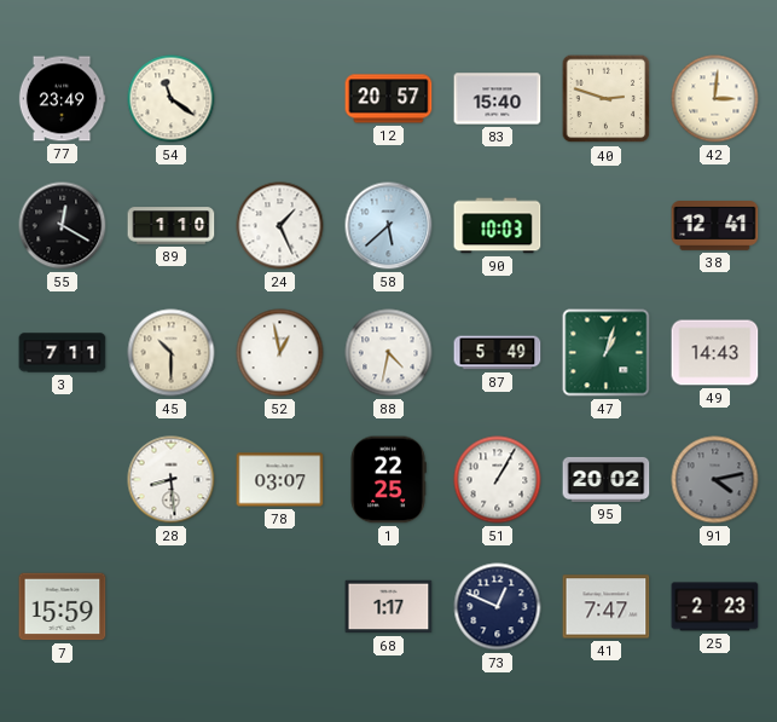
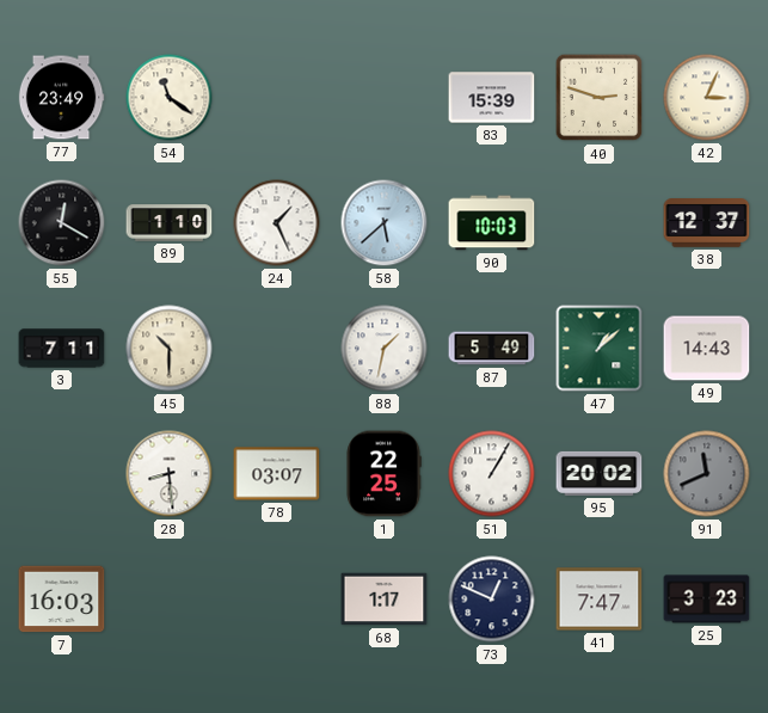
12: 20:57 -> none (389, 99)
83: 15:40 -> 15:39 (492, 98)
42: 3:01 -> 3:04 (707, 98)
38: 12:41 -> 12:37 (707, 223)
52: 12:58 -> none (280, 353)
88: 4:32 -> 1:32 (385, 349)
47: 1:03 -> 1:08 (600, 349)
91: 4:13 -> 11:41 (707, 474)
7: 15:59 -> 16:03 (62, 600)
25: 2:23 -> 3:23 (707, 600)
